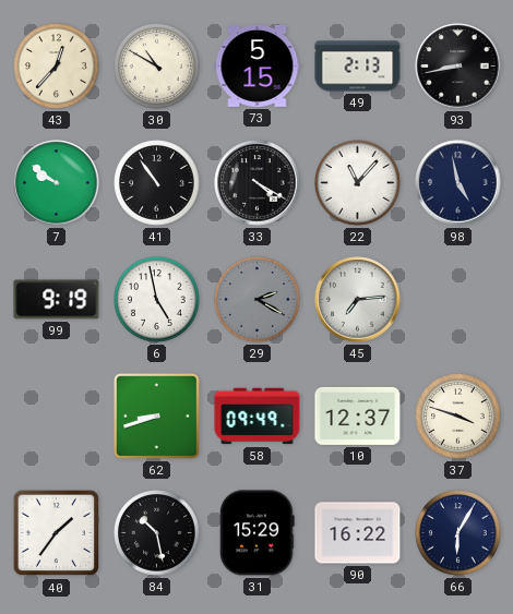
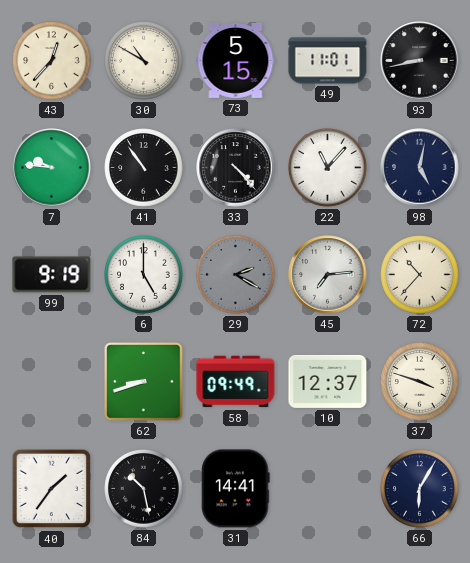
49: 2:13 -> 11:01 (328, 61)
7: 9:51 -> 9:46 (52, 168)
33: 4:20 -> 4:23 (236, 168)
98: 4:58 -> 5:02 (420, 168)
6: 4:58 -> 5:00 (144, 275)
72: none -> 10:37 (420, 275)
31: 15:29 -> 14:41 (236, 489)
90: 16:22 -> none (358, 533)
